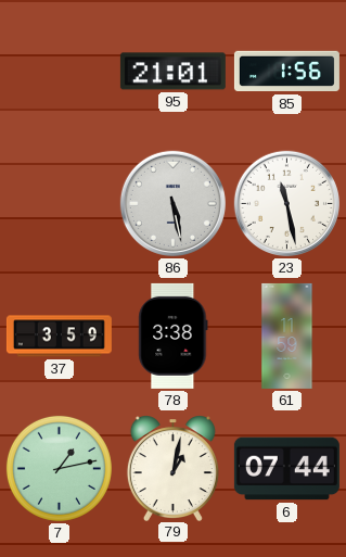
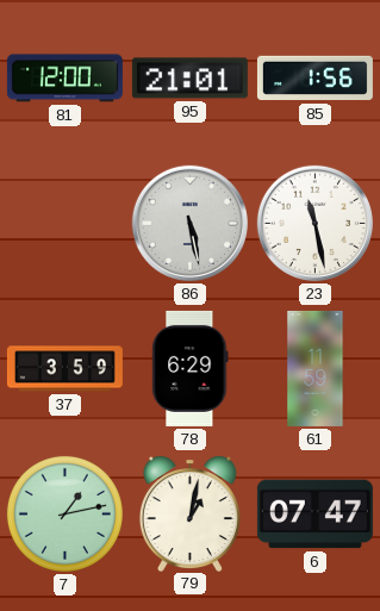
81: none -> 12:00 (64, 79)
78: 3:38 -> 6:29 (191, 368)
6: 07:44 -> 07:47 (314, 515)
